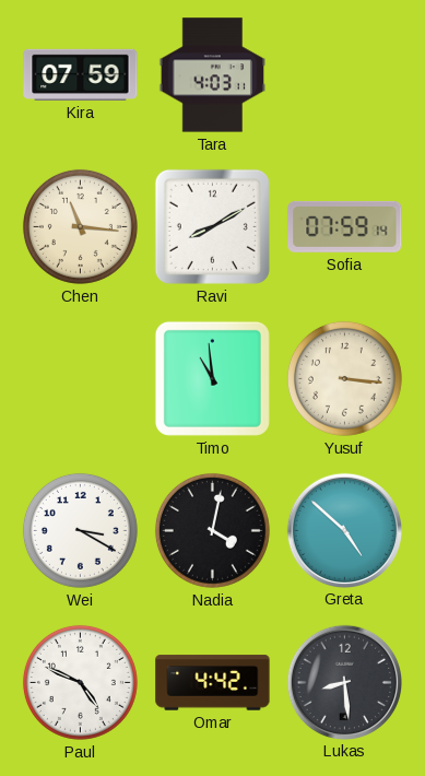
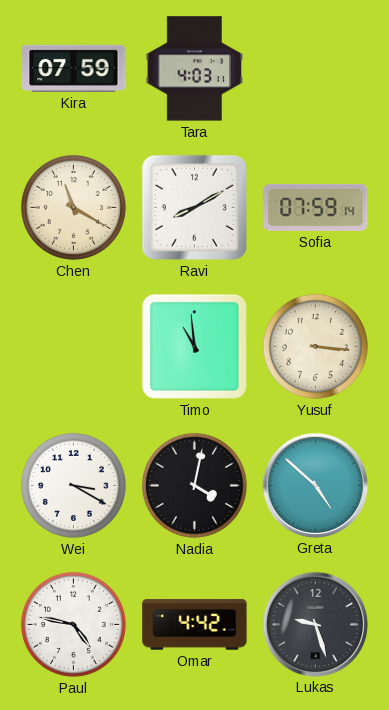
Chen: 11:16 -> 11:20 (73, 207)
Paul: 4:49 -> 4:47 (73, 624)
Lukas: 8:29 -> 9:27 (315, 624)
